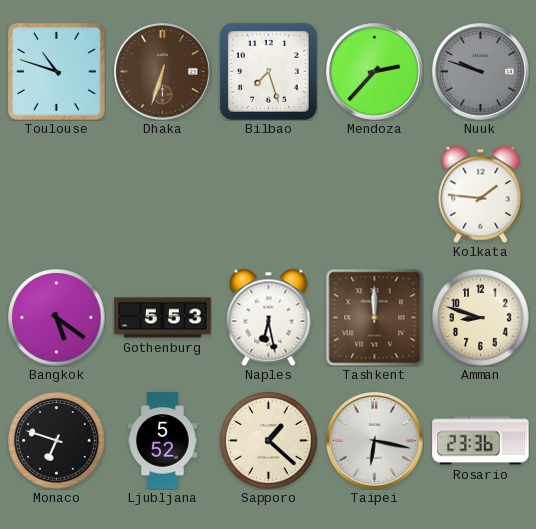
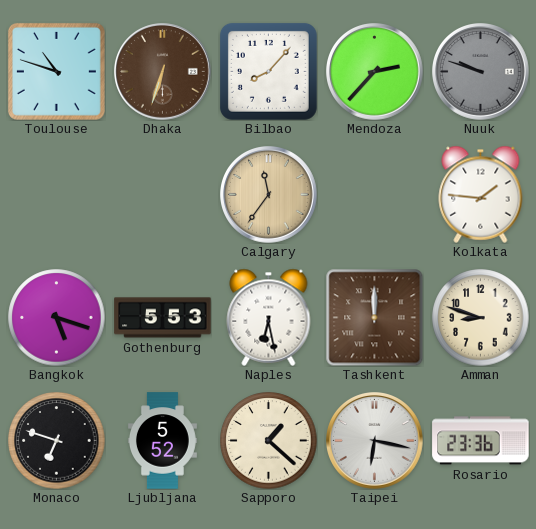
Bilbao: 7:27 -> 8:07 (268, 71)
Calgary: none -> 11:36 (269, 195)
Bangkok: 5:21 -> 5:18 (57, 318)
